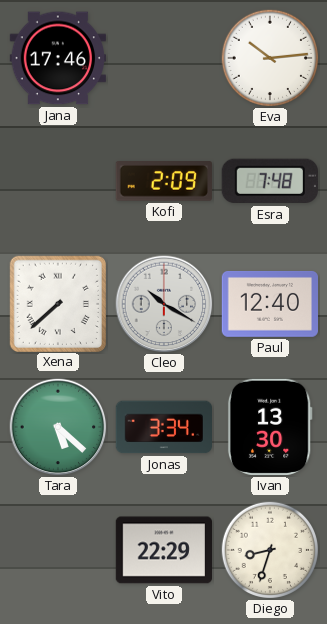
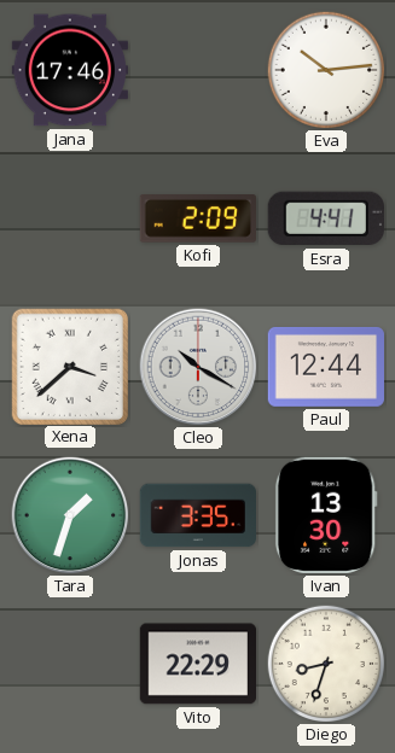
Esra: 7:48 -> 4:41 (326, 218)
Xena: 7:38 -> 3:38 (69, 366)
Paul: 12:40 -> 12:44 (325, 367)
Tara: 5:22 -> 1:33 (70, 515)
Jonas: 3:34 -> 3:35 (197, 515)
